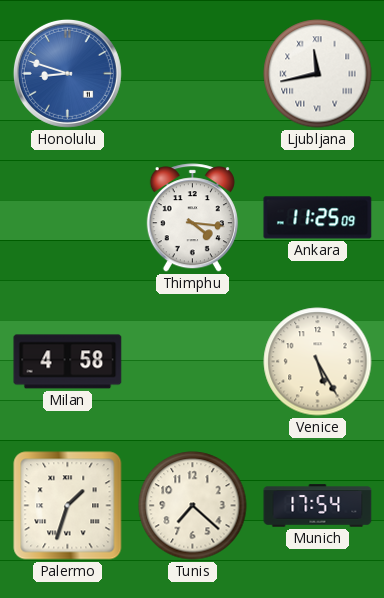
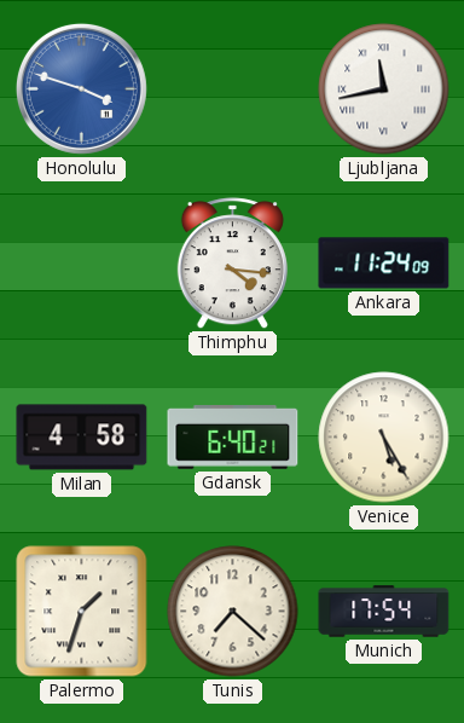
Honolulu: 8:48 -> 3:48 (81, 88)
Ankara: 11:25 -> 11:24 (384, 264)
Gdansk: none -> 6:40 (233, 438)
